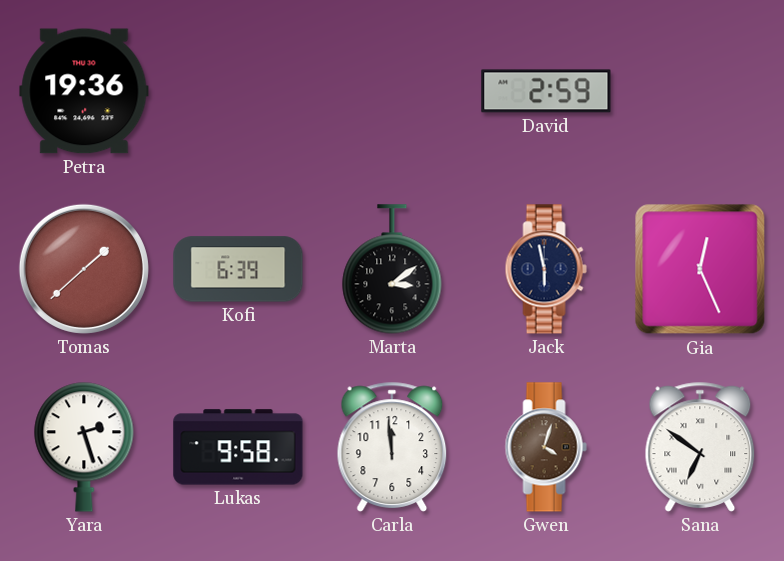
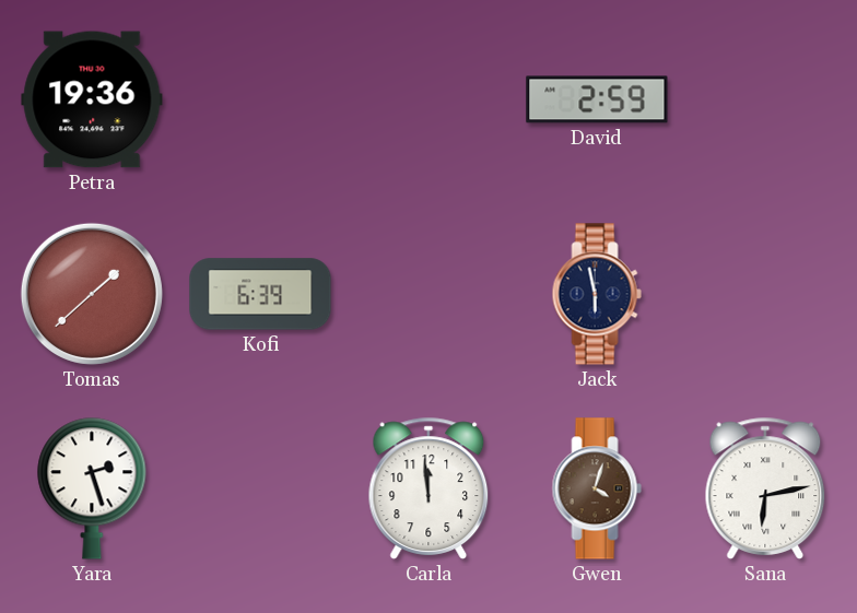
Marta: 3:09 -> none (392, 269)
Gia: 12:26 -> none (700, 269)
Lukas: 9:58 -> none (238, 447)
Sana: 6:51 -> 6:13 (765, 488)
